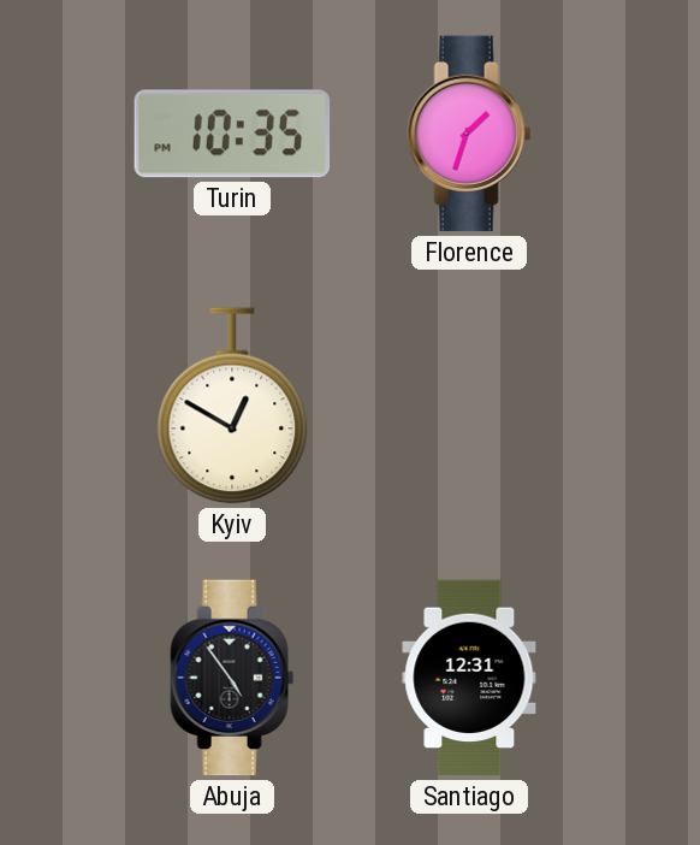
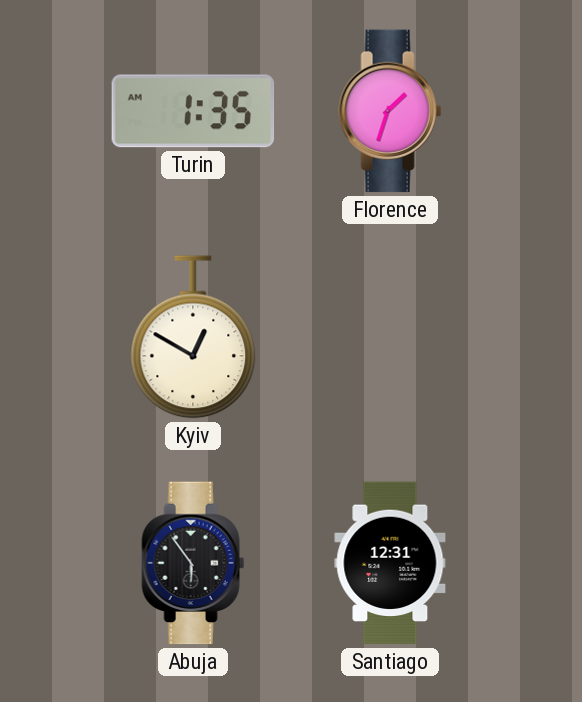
Turin: 10:35 -> 1:35 (193, 111)
Abuja: 4:54 -> 5:54 (193, 563)
